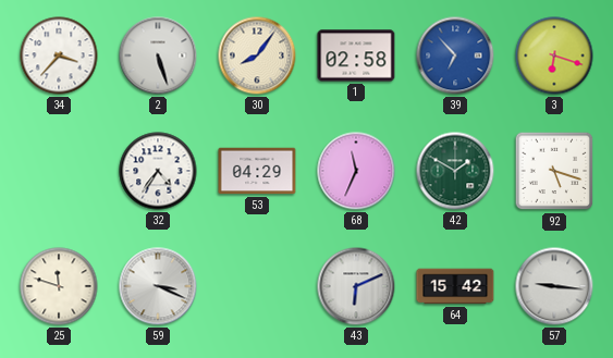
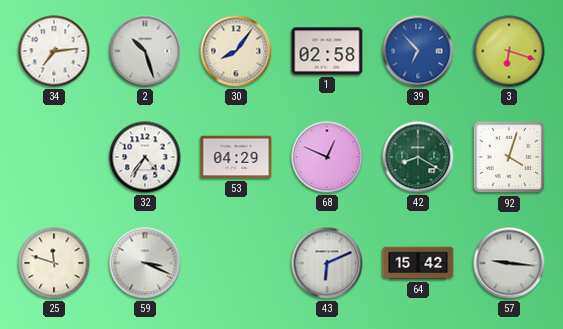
34: 3:37 -> 7:14 (54, 51)
2: 5:27 -> 10:27 (145, 51)
68: 11:34 -> 12:49 (327, 157)
42: 1:50 -> 8:20 (418, 157)
92: 5:18 -> 4:03 (509, 157)
